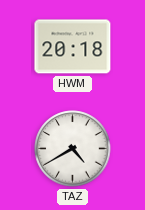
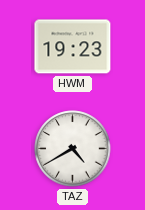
HWM: 20:18 -> 19:23 (73, 47)
